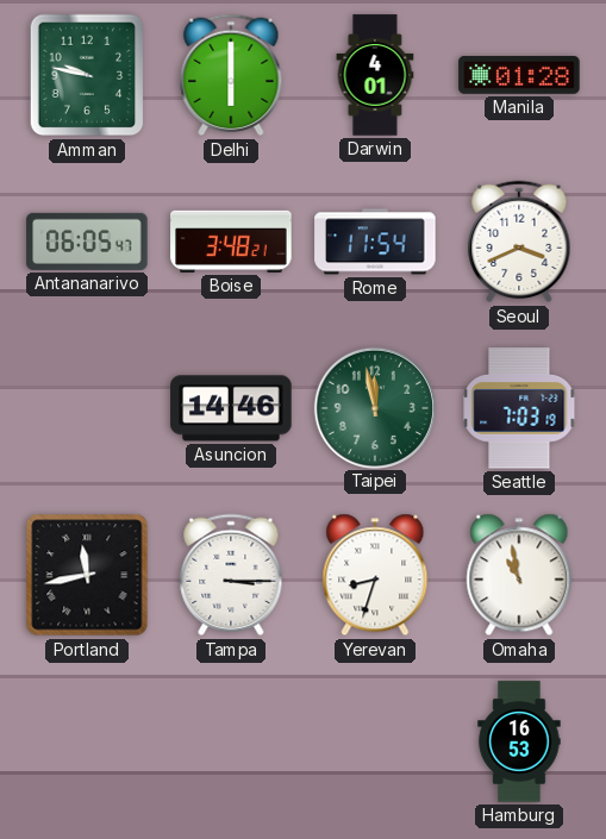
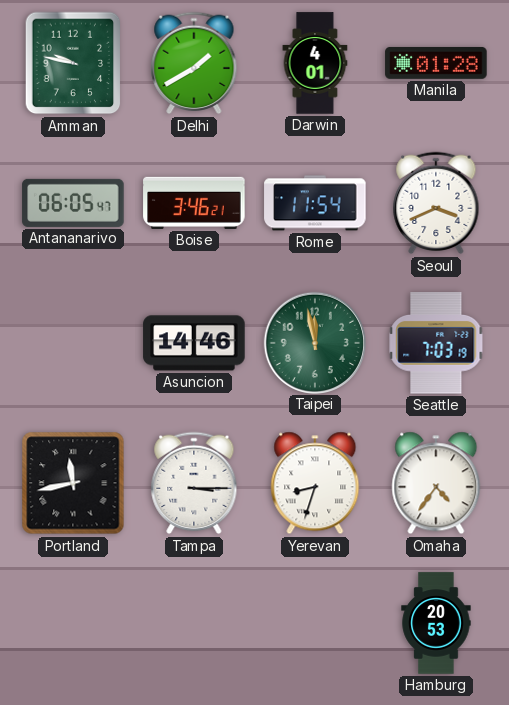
Delhi: 6:00 -> 1:40 (194, 63)
Boise: 3:48 -> 3:46 (194, 203)
Omaha: 10:58 -> 4:36 (436, 483)
Hamburg: 16:53 -> 20:53 (436, 623)
